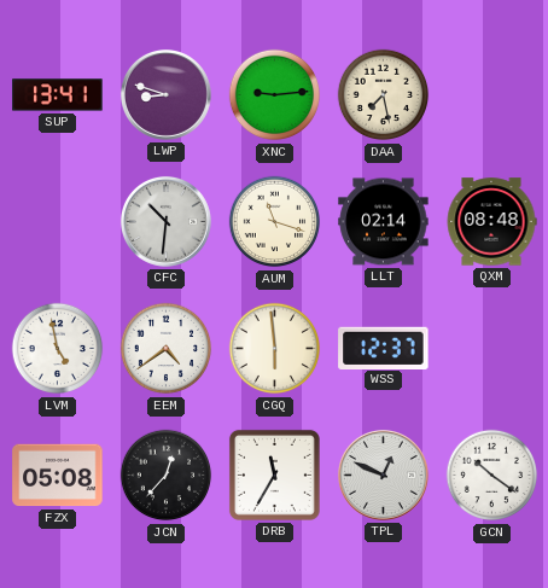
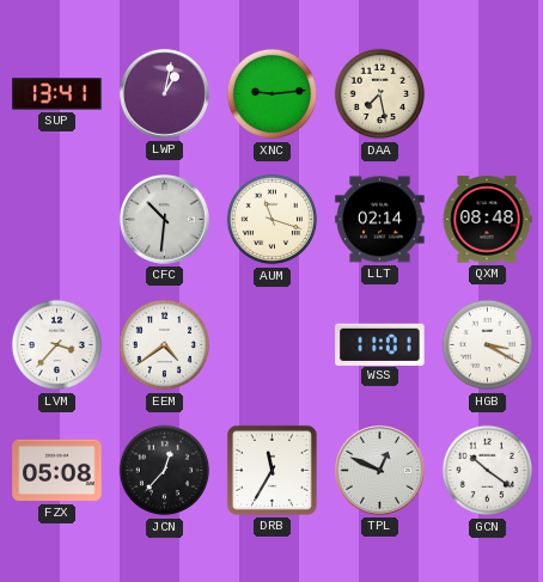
LWP: 8:48 -> 1:02 (164, 93)
LVM: 4:58 -> 3:37 (57, 345)
CGQ: 5:59 -> none (275, 349)
WSS: 12:37 -> 11:01 (380, 344)
HGB: none -> 3:20 (488, 345)
